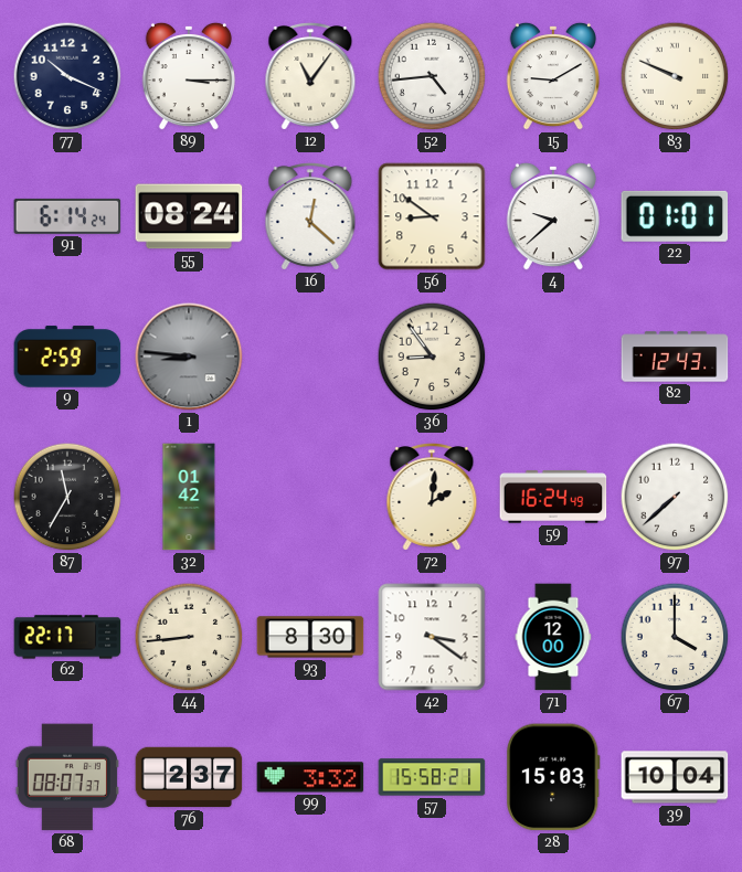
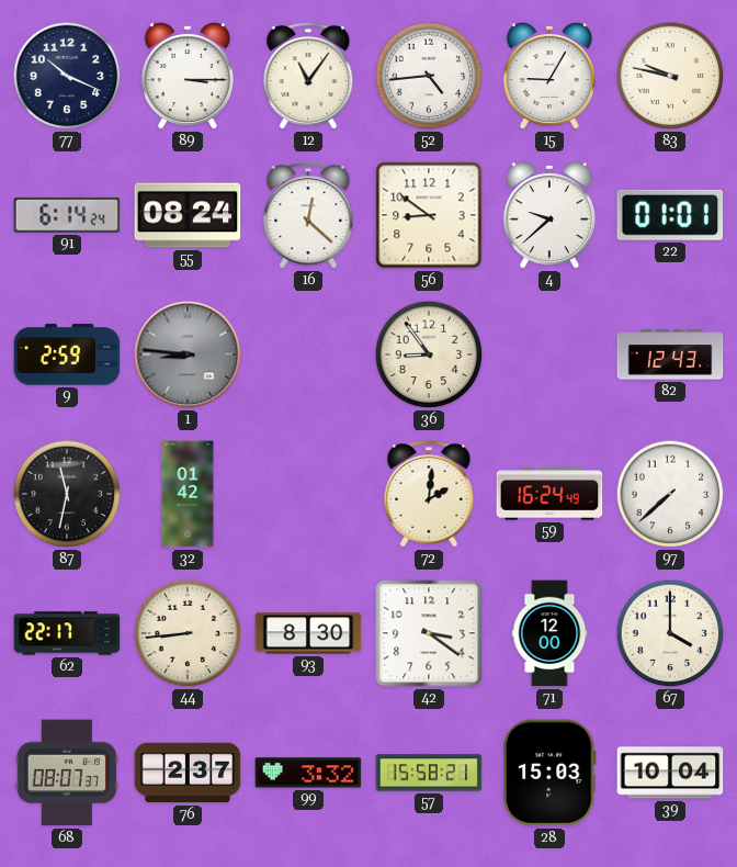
15: 9:10 -> 9:05 (549, 76)
83: 9:49 -> 9:47 (670, 76)
87: 11:35 -> 11:32 (67, 494)
